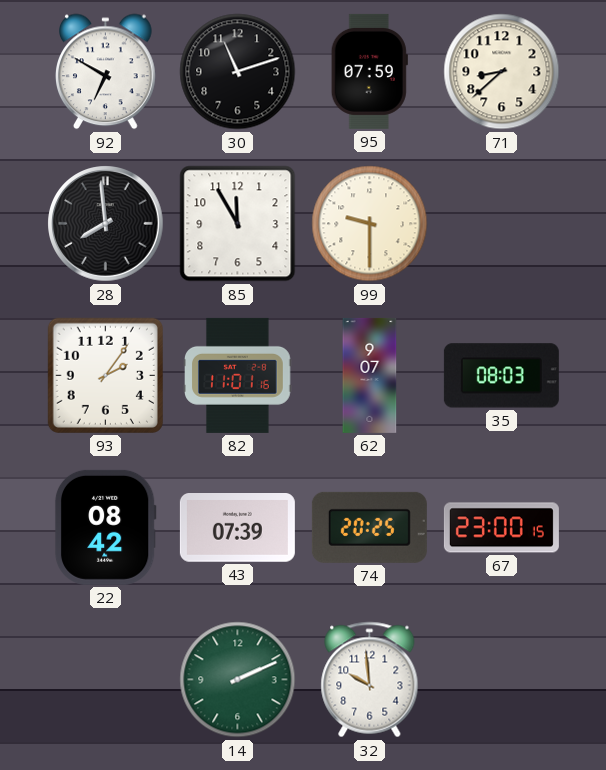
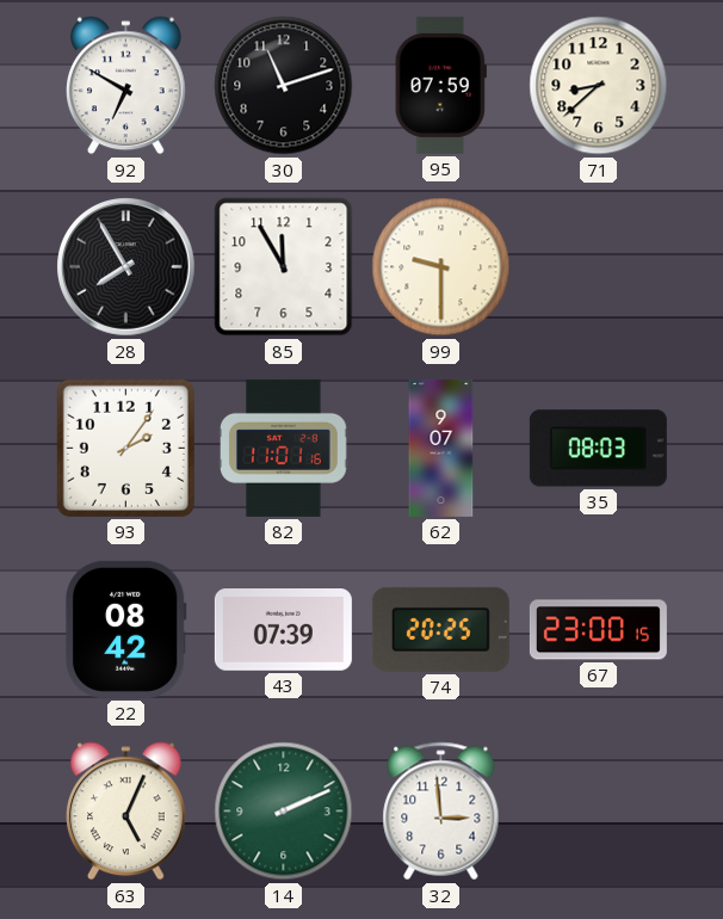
28: 7:59 -> 7:55 (126, 267)
63: none -> 5:04 (126, 812)
32: 9:59 -> 2:59 (441, 812)
